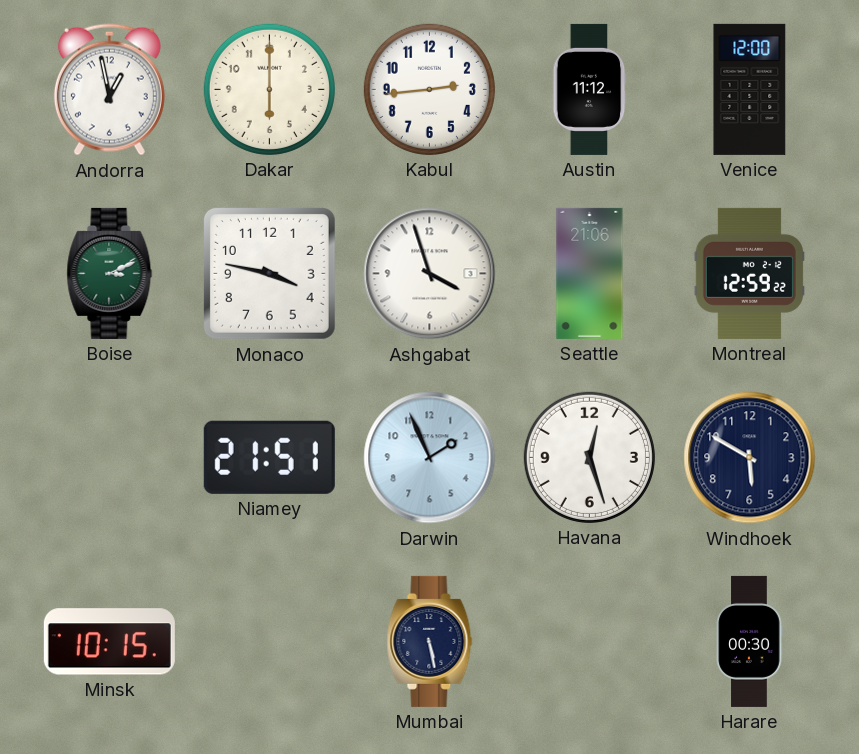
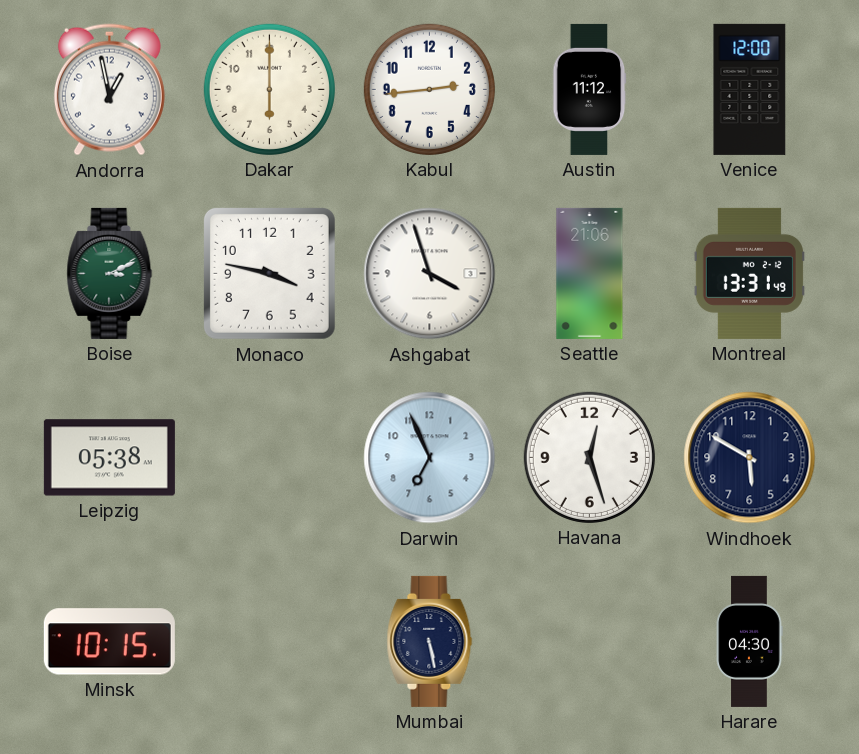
Montreal: 12:59 -> 13:31 (749, 273)
Leipzig: none -> 05:38 (109, 458)
Niamey: 21:51 -> none (269, 457)
Darwin: 1:56 -> 6:56 (430, 458)
Harare: 00:30 -> 04:30 (749, 641)
